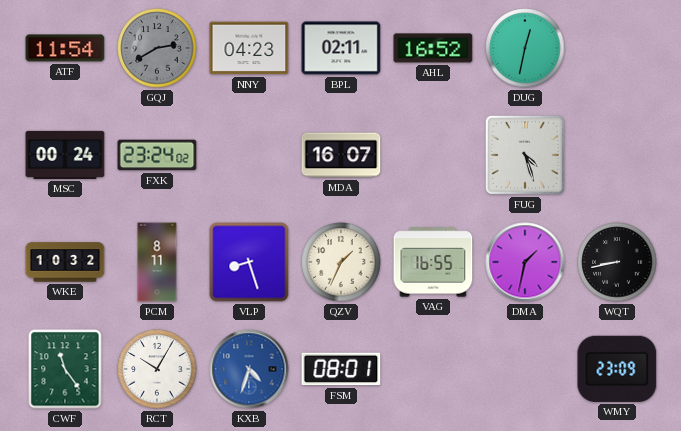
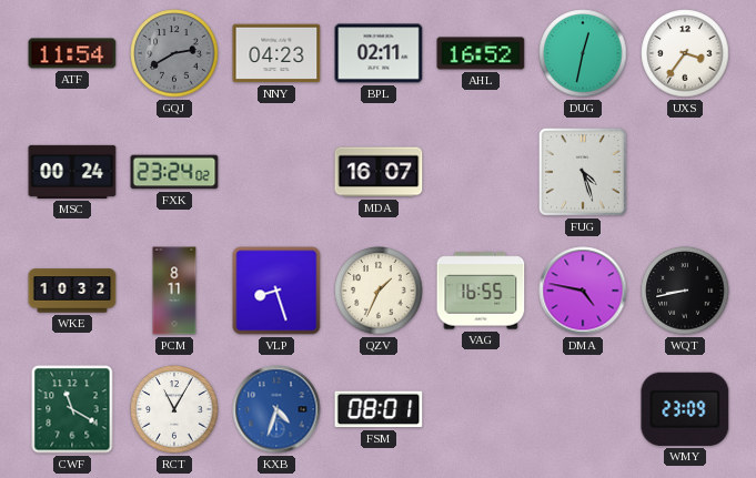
UXS: none -> 3:36 (685, 53)
DMA: 1:32 -> 4:47 (583, 291)
CWF: 11:24 -> 11:20 (72, 409)
RCT: 10:05 -> 11:05 (174, 409)
